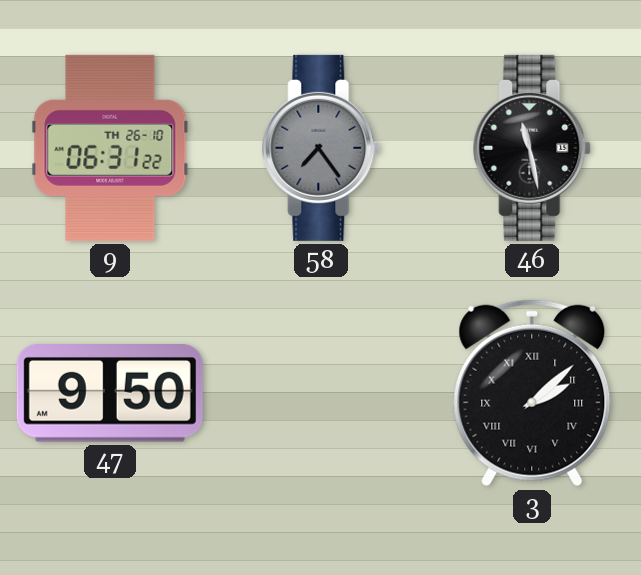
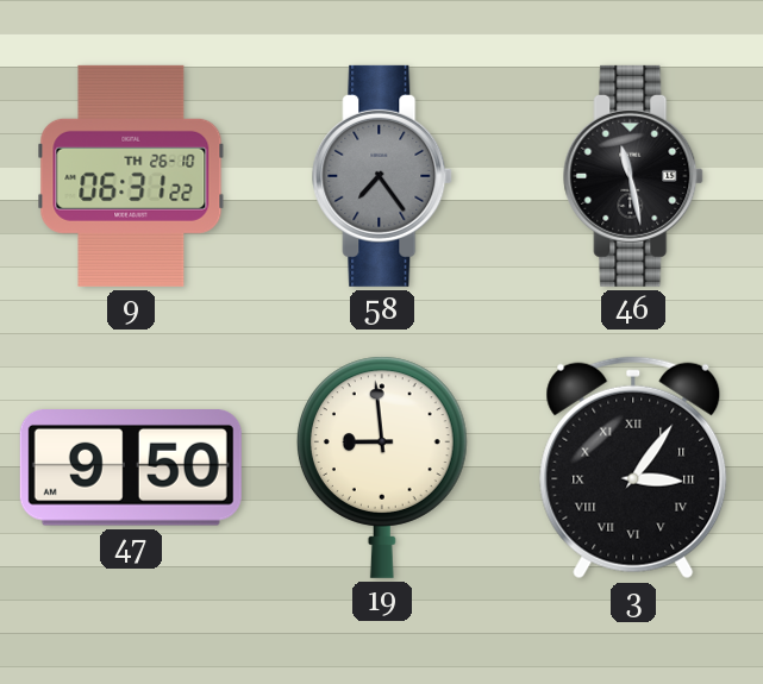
19: none -> 8:59 (382, 467)
3: 2:08 -> 3:06 (633, 467)
